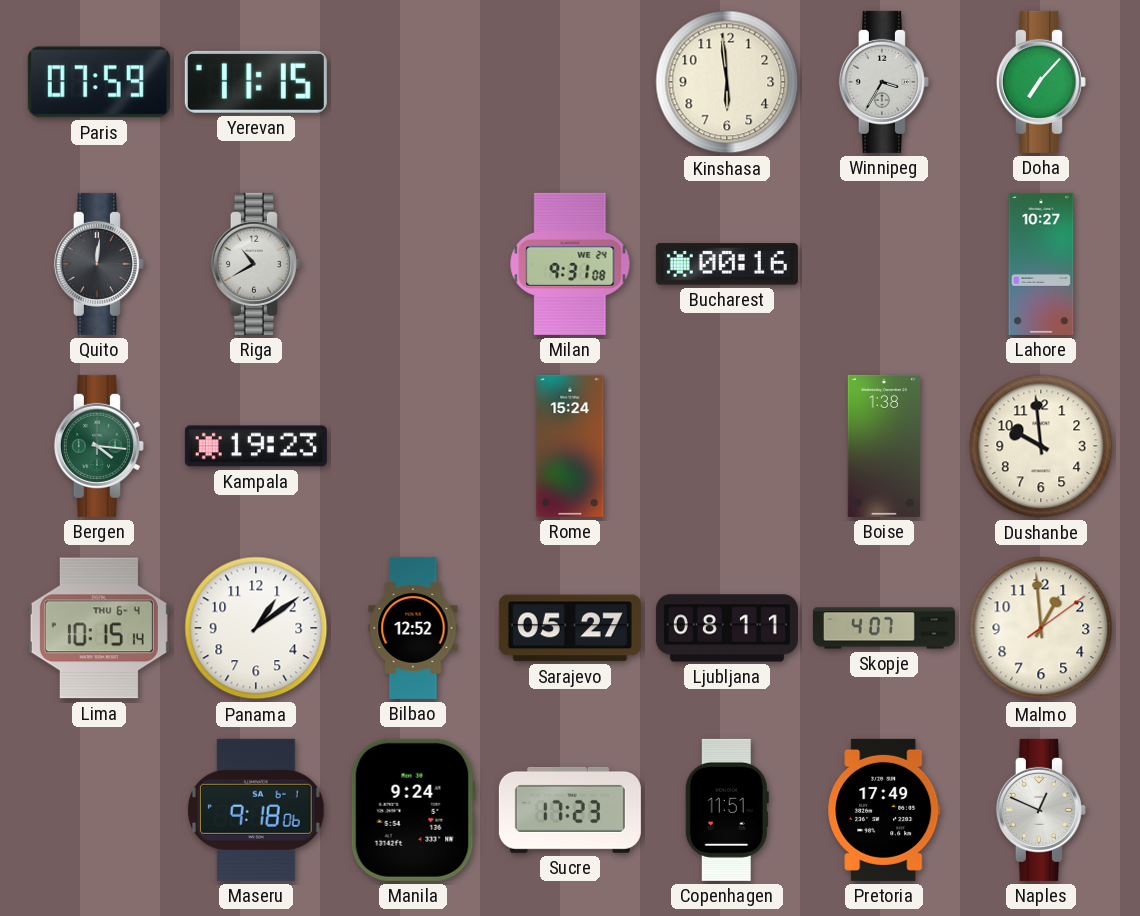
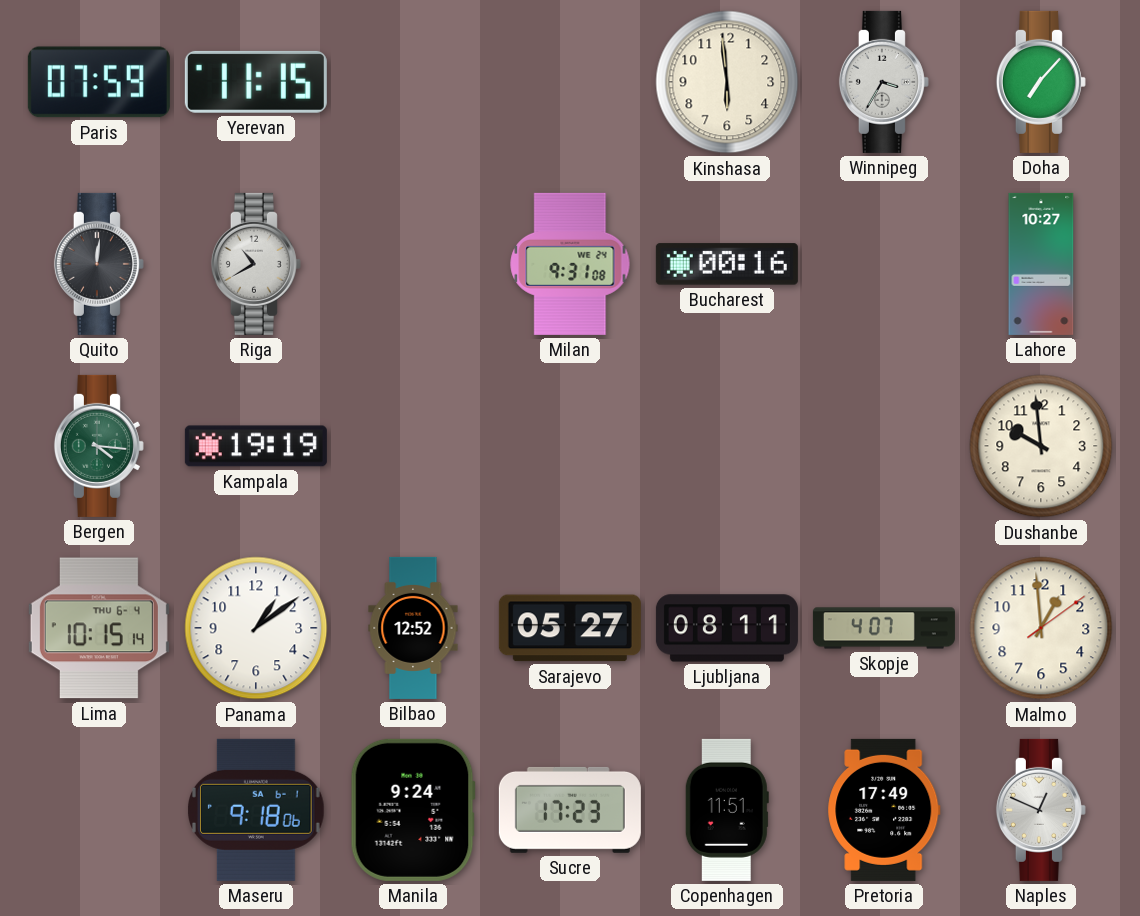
Kampala: 19:23 -> 19:19 (256, 446)
Rome: 15:24 -> none (570, 446)
Boise: 1:38 -> none (884, 446)
